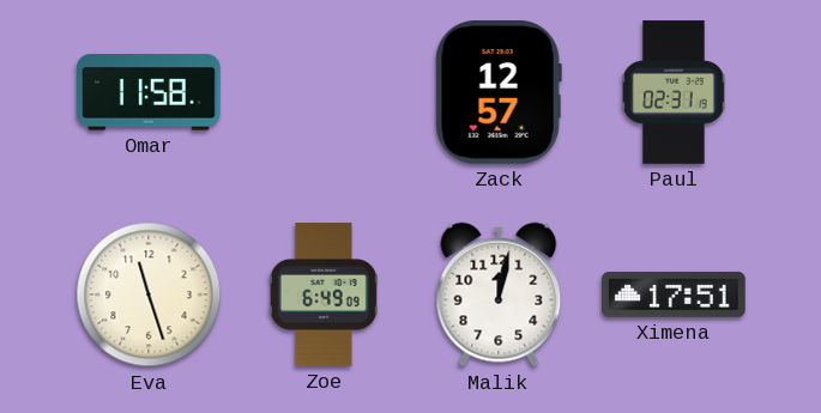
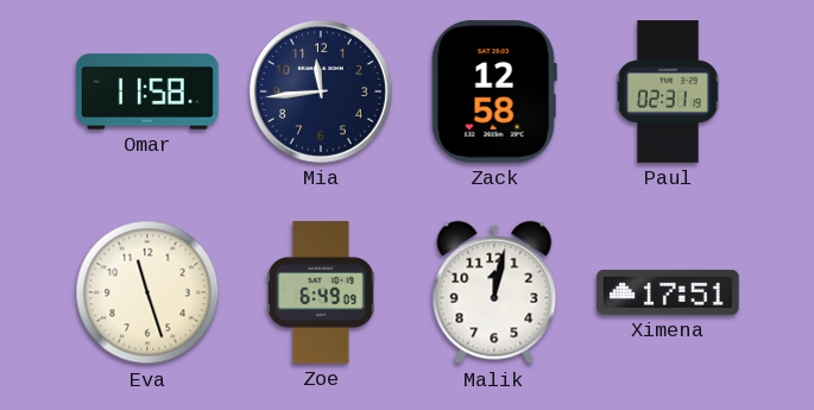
Mia: none -> 11:44 (321, 92)
Zack: 12:57 -> 12:58 (494, 93)
